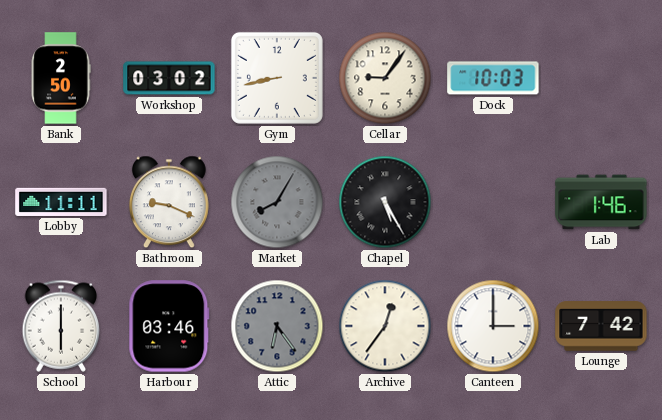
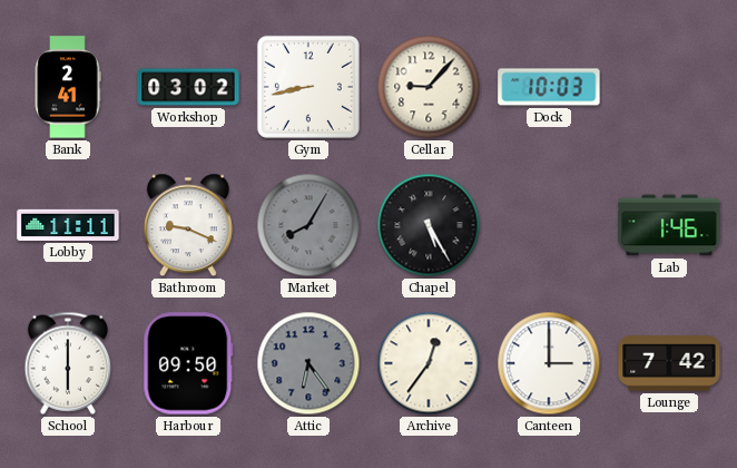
Bank: 2:50 -> 2:41 (68, 87)
Cellar: 9:06 -> 9:07 (429, 87)
Harbour: 03:46 -> 09:50 (188, 363)
